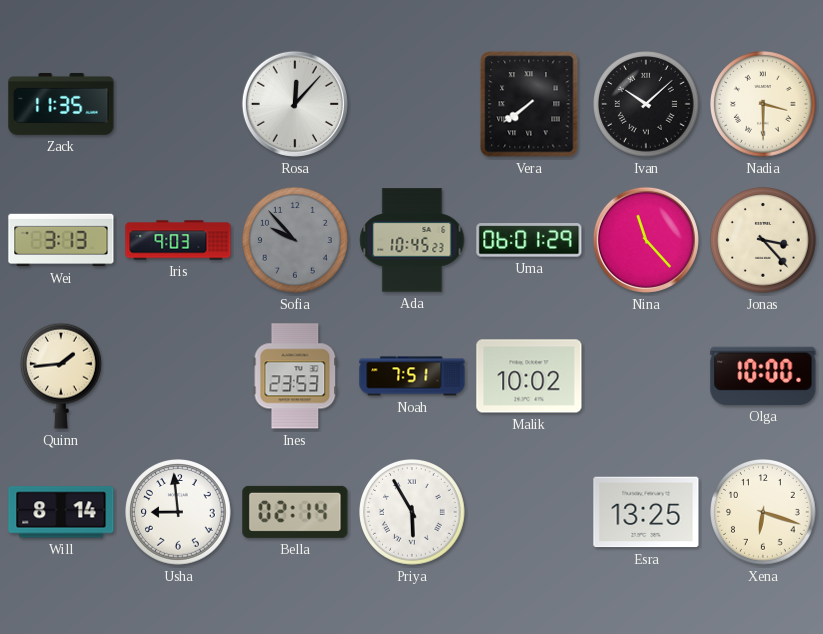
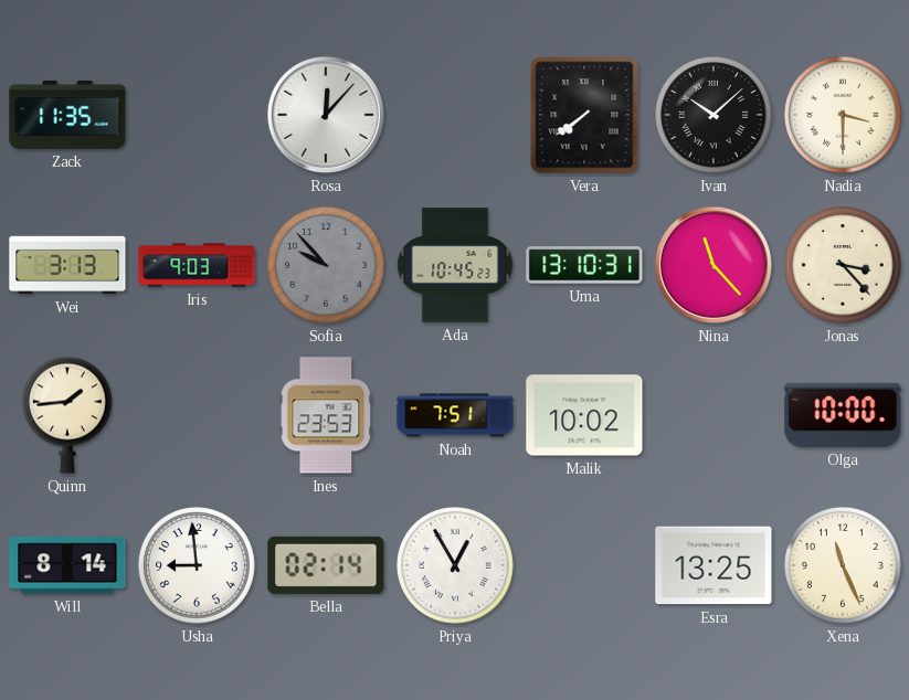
Uma: 06:01 -> 13:10 (584, 265)
Priya: 5:55 -> 12:55 (456, 566)
Xena: 6:18 -> 11:26 (844, 566)
